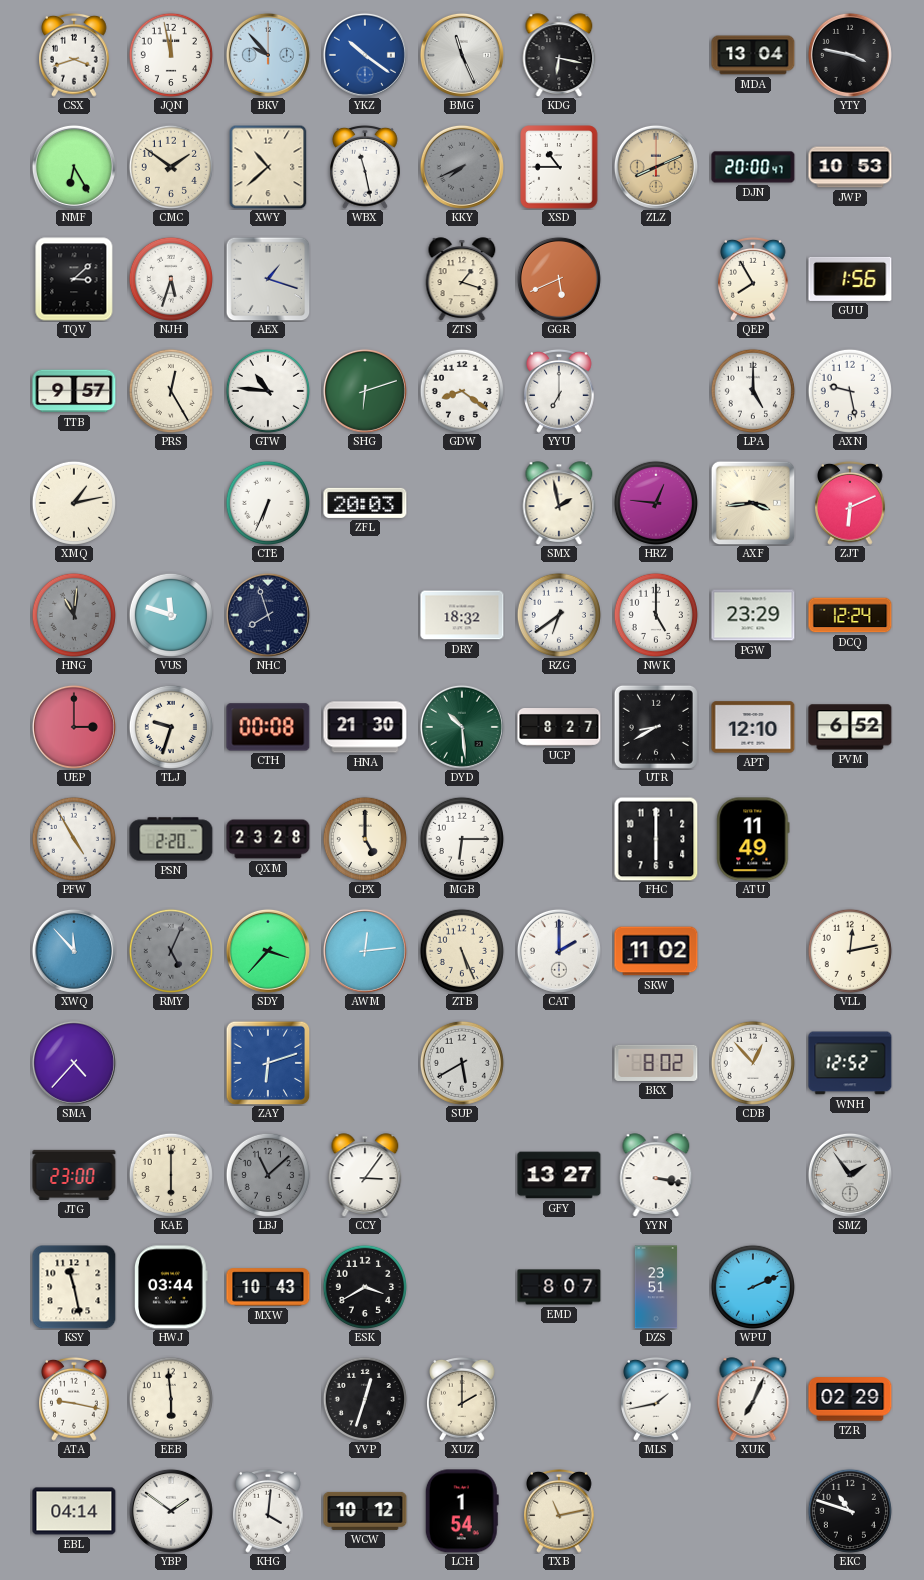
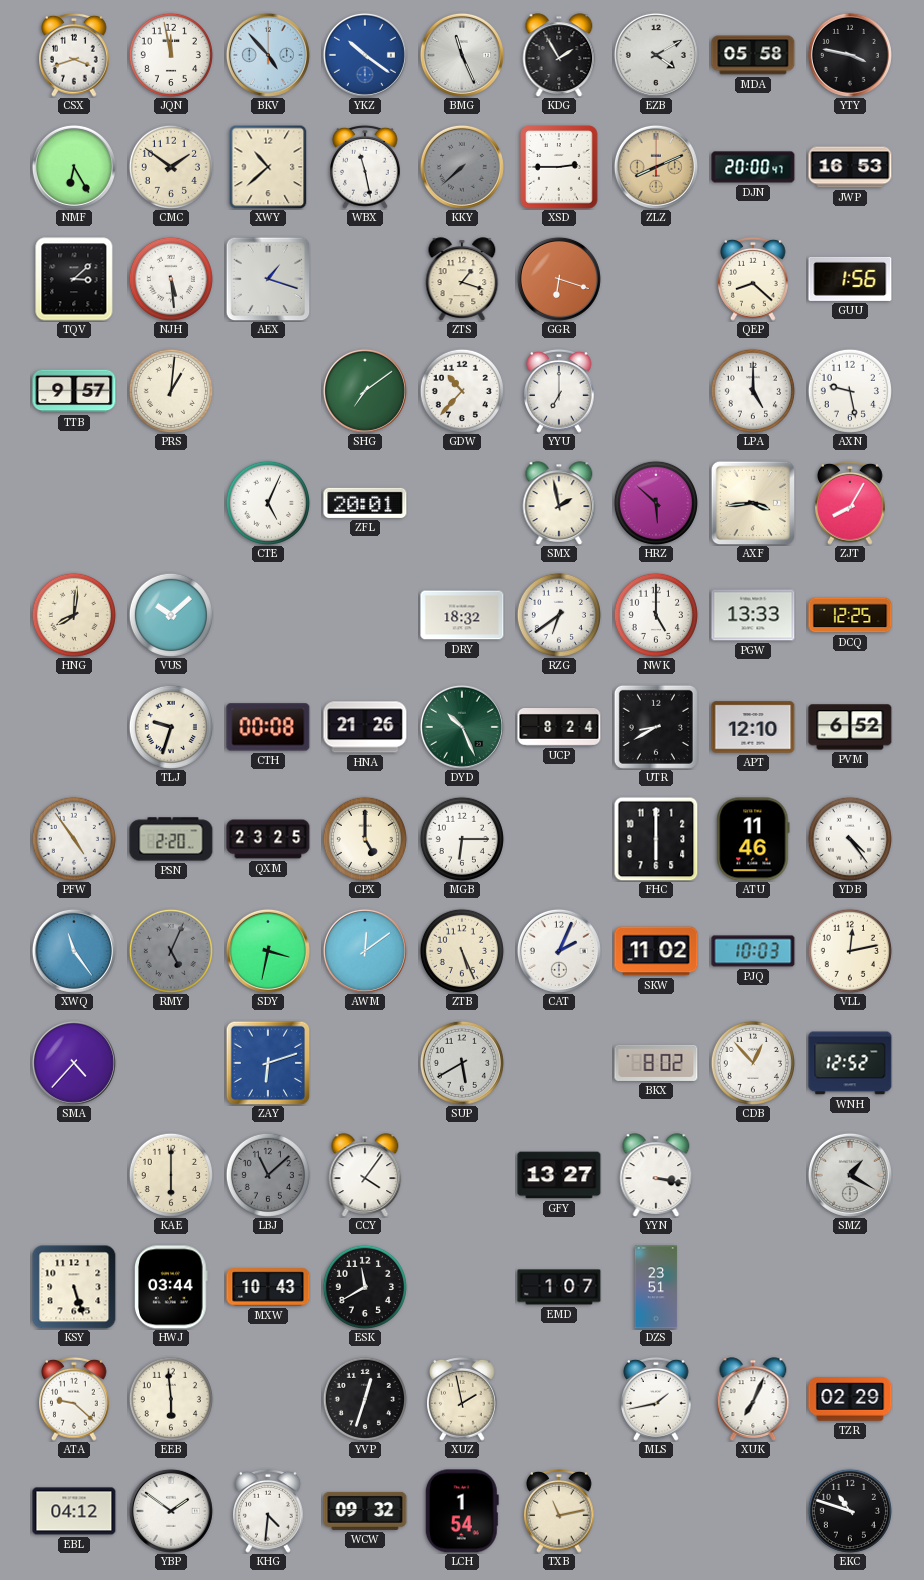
BKV: 9:53 -> 4:53 (268, 55)
KDG: 6:17 -> 1:55 (559, 55)
EZB: none -> 4:10 (656, 55)
MDA: 13:04 -> 05:58 (753, 55)
KKY: 7:41 -> 7:38 (462, 167)
XSD: 10:45 -> 2:45 (559, 167)
JWP: 10:53 -> 16:53 (850, 167)
NJH: 5:33 -> 5:29 (171, 279)
GGR: 5:41 -> 6:18 (559, 279)
QEP: 7:55 -> 8:22 (754, 279)
PRS: 12:25 -> 1:01 (171, 391)
GTW: 10:46 -> none (268, 391)
SHG: 6:12 -> 7:09 (365, 391)
GDW: 8:21 -> 10:37 (462, 391)
XMQ: 1:13 -> none (74, 503)
CTE: 6:34 -> 5:04 (268, 503)
ZFL: 20:03 -> 20:01 (365, 503)
HRZ: 12:46 -> 5:52 (656, 503)
ZJT: 6:11 -> 8:05 (851, 503)
HNG: 11:01 -> 8:01 (74, 615)
HNG dial: grey -> cream (74, 615)
VUS: 11:48 -> 10:08 (171, 615)
NHC: 7:57 -> none (268, 615)
PGW: 23:29 -> 13:33 (753, 615)
DCQ: 12:24 -> 12:25 (850, 615)
UEP: 3:00 -> none (74, 727)
HNA: 21:30 -> 21:26 (365, 727)
DYD: 10:29 -> 10:26 (462, 727)
UCP: 8:27 -> 8:24 (559, 728)
PFW: 4:55 -> 4:54 (74, 839)
QXM: 23:28 -> 23:25 (268, 839)
ATU: 11:49 -> 11:46 (753, 839)
YDB: none -> 4:24 (850, 839)
XWQ: 11:53 -> 11:24 (74, 951)
SDY: 3:37 -> 3:32 (268, 951)
AWM: 12:14 -> 12:09 (365, 951)
CAT: 2:00 -> 2:04 (559, 951)
PJQ: none -> 10:03 (753, 951)
JTG: 23:00 -> none (74, 1175)
CCY: 3:06 -> 4:06 (365, 1175)
SMZ: 1:54 -> 1:20 (850, 1175)
KSY: 11:28 -> 5:27 (74, 1287)
ESK: 3:40 -> 11:40 (365, 1287)
EMD: 8:07 -> 1:07 (559, 1287)
WPU: 2:11 -> none (753, 1287)
ATA: 9:17 -> 9:22 (75, 1399)
XUZ: 2:00 -> 1:58 (463, 1399)
EBL: 04:14 -> 04:12 (74, 1511)
KHG: 4:01 -> 4:31 (269, 1511)
WCW: 10:12 -> 09:32 (365, 1511)
